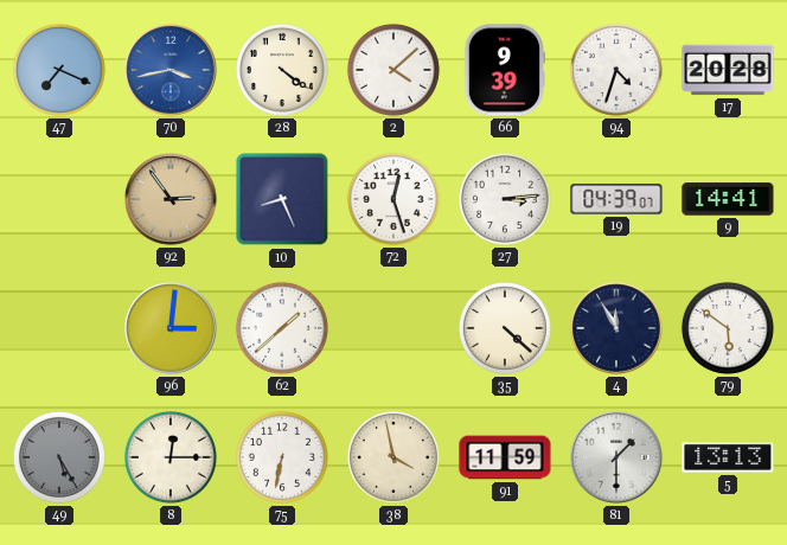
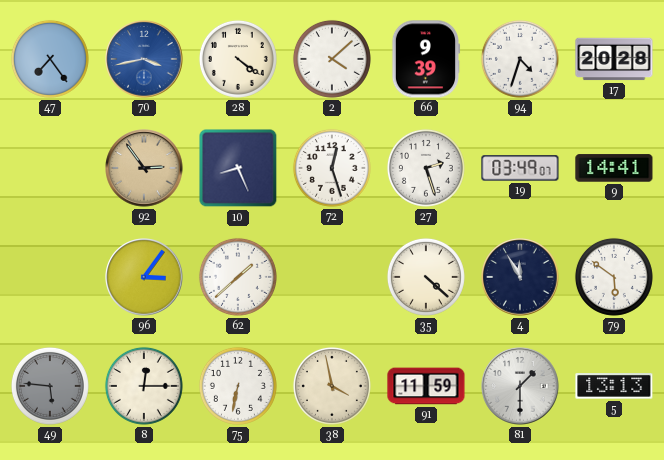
47: 7:19 -> 7:24 (50, 59)
27: 3:14 -> 2:27 (426, 168)
19: 04:39 -> 03:49 (520, 168)
96: 3:01 -> 3:06 (144, 277)
49: 5:25 -> 5:46 (50, 386)
